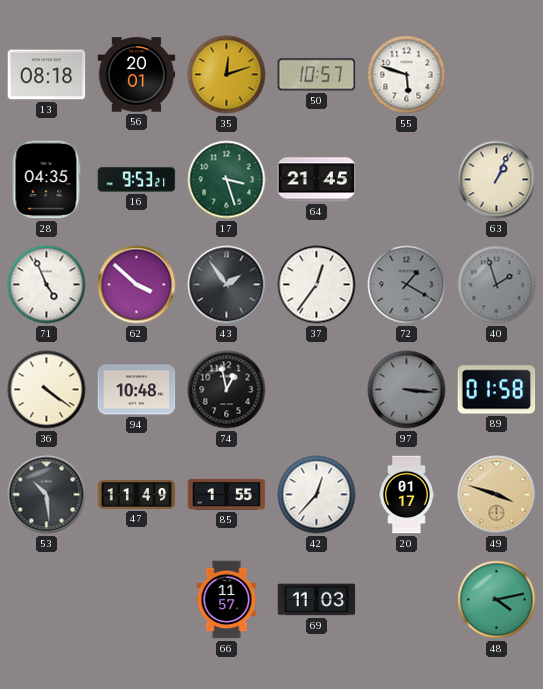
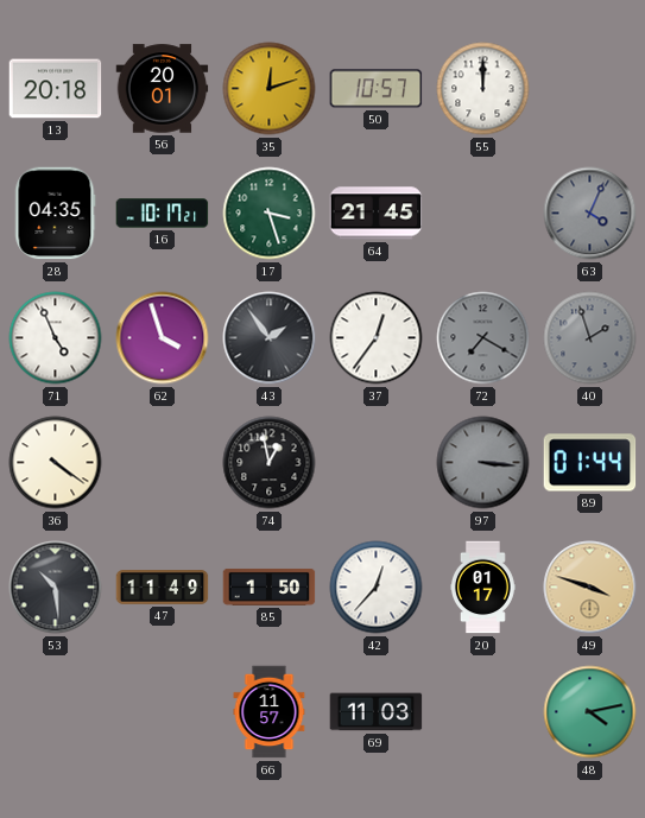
13: 08:18 -> 20:18 (56, 89)
55: 5:48 -> 12:00 (483, 89)
16: 9:53 -> 10:17 (163, 214)
63: 1:04 -> 4:04 (590, 214)
63 dial: cream -> grey (590, 214)
62: 3:52 -> 3:57 (163, 338)
72: 1:20 -> 7:20 (483, 338)
94: 10:48 -> none (137, 390)
89: 01:58 -> 01:44 (590, 463)
85: 1:55 -> 1:50 (270, 586)
